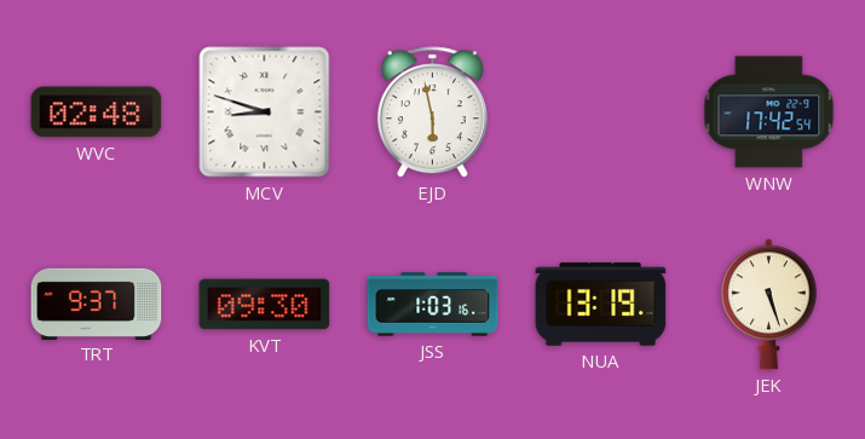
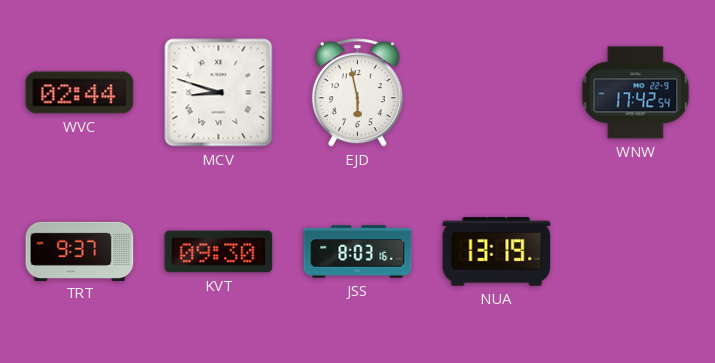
WVC: 02:48 -> 02:44 (80, 93)
JSS: 1:03 -> 8:03 (358, 252)
JEK: 5:27 -> none (768, 305)
